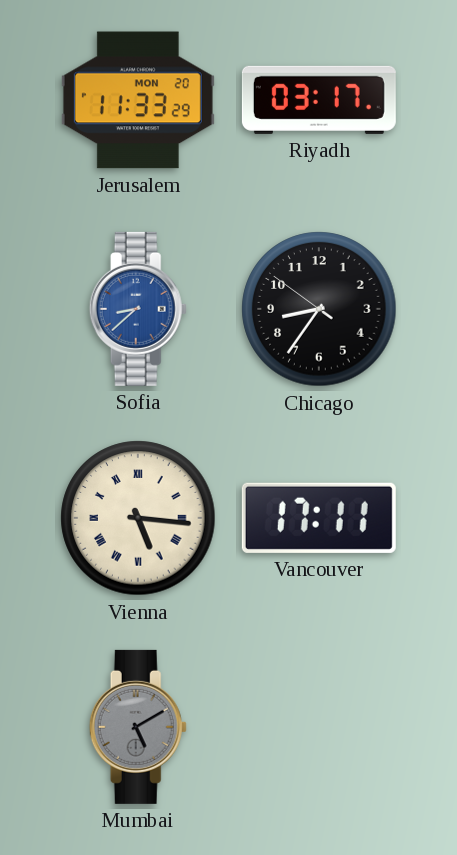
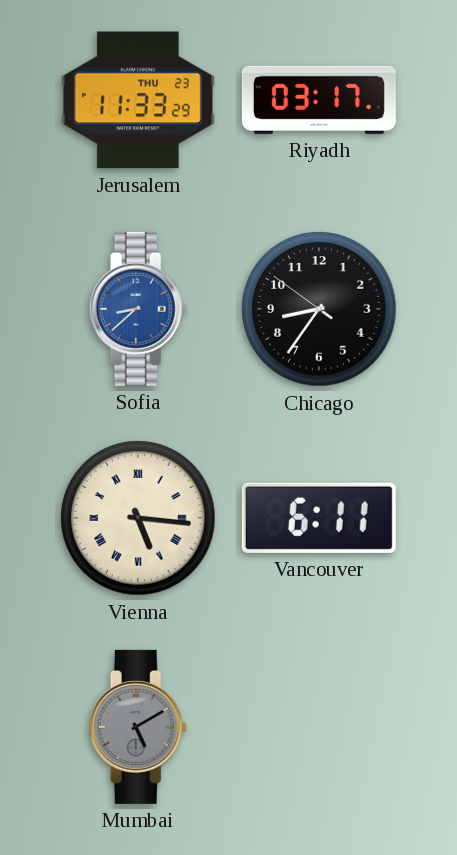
Jerusalem date: MON 20 -> THU 23 (138, 100)
Vancouver: 17:11 -> 6:11 (319, 518)
